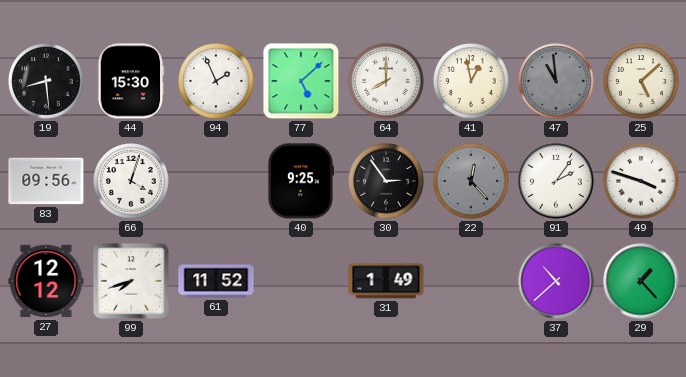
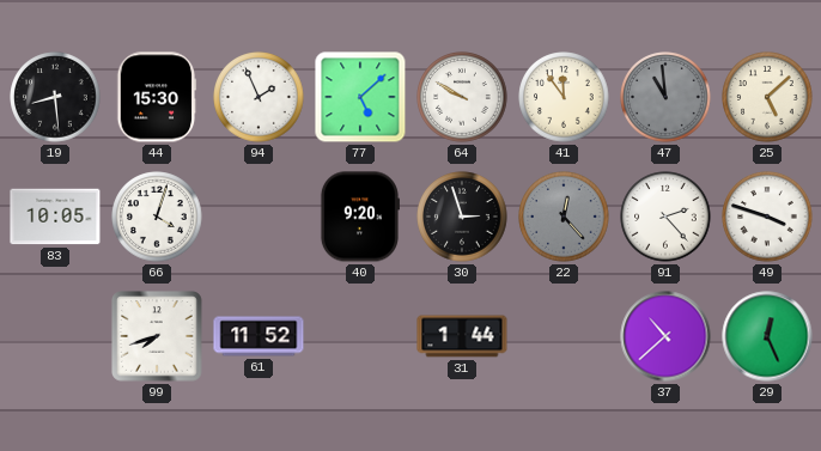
64: 8:00 -> 9:50 (462, 97)
41: 12:58 -> 11:54 (564, 97)
83: 09:56 -> 10:05 (55, 217)
40: 9:25 -> 9:20 (359, 217)
30: 2:54 -> 2:57 (462, 217)
91: 2:06 -> 2:23 (665, 217)
27: 12:12 -> none (46, 281)
31: 1:49 -> 1:44 (462, 336)
29: 1:23 -> 12:26 (767, 336)
